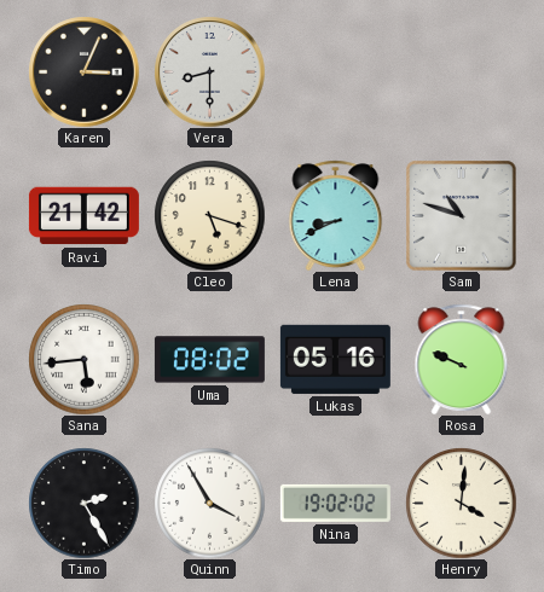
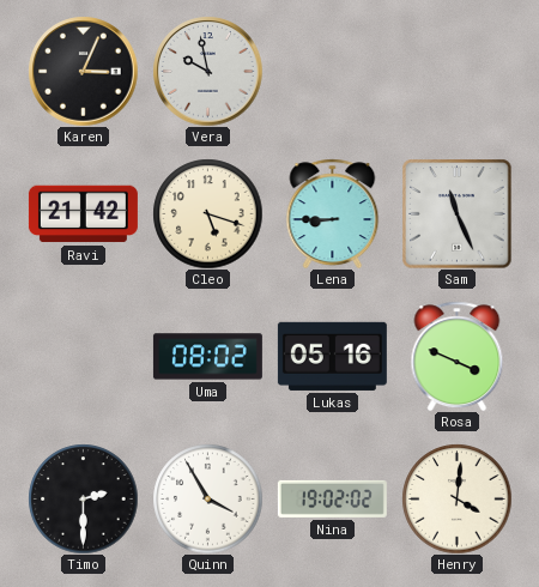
Vera: 8:30 -> 9:58 (207, 71)
Lena: 8:41 -> 8:45 (333, 213)
Sam: 10:48 -> 11:26 (456, 213)
Sana: 5:44 -> none (83, 359)
Rosa: 9:49 -> 3:49 (458, 356)
Timo: 2:25 -> 2:30 (83, 498)
